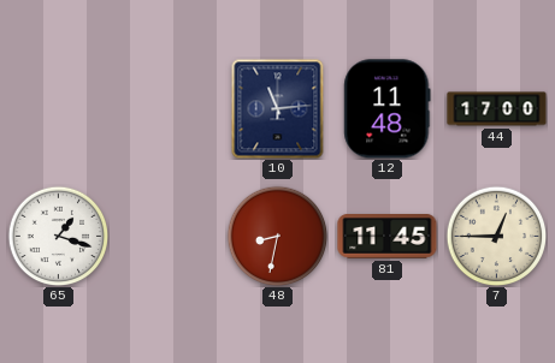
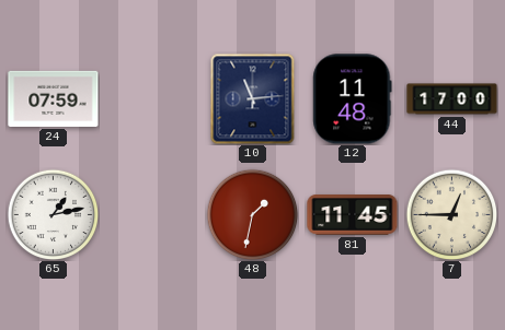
24: none -> 07:59 (54, 98)
65: 1:18 -> 1:13 (53, 214)
48: 8:32 -> 1:32 (252, 214)
